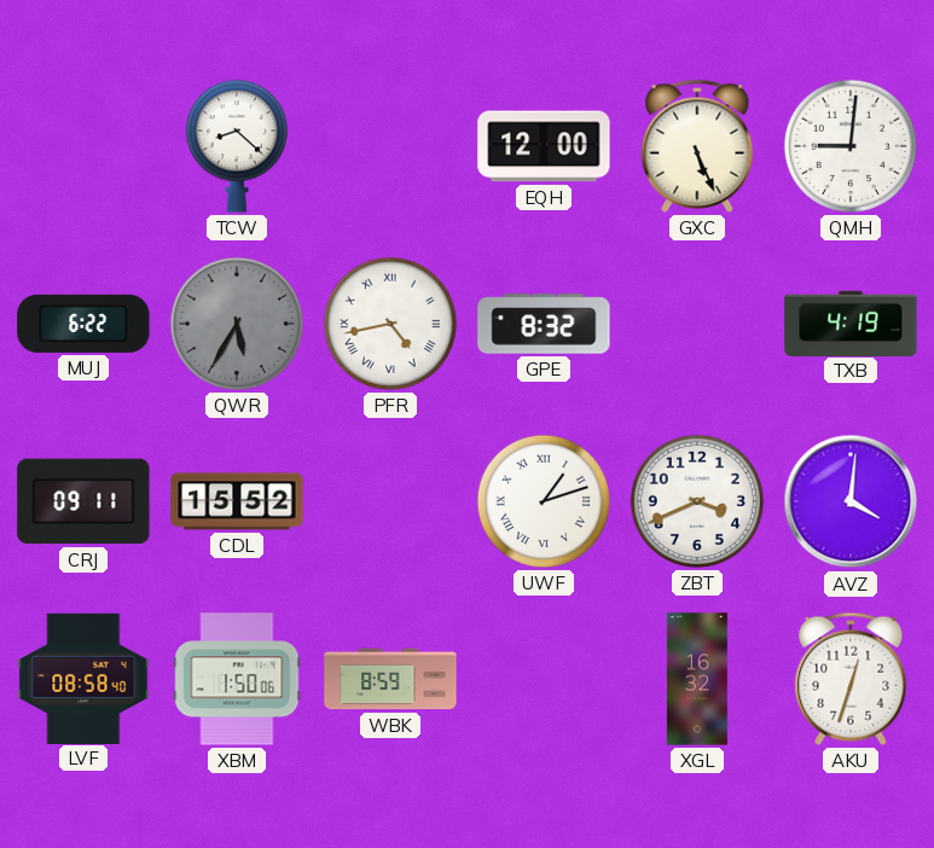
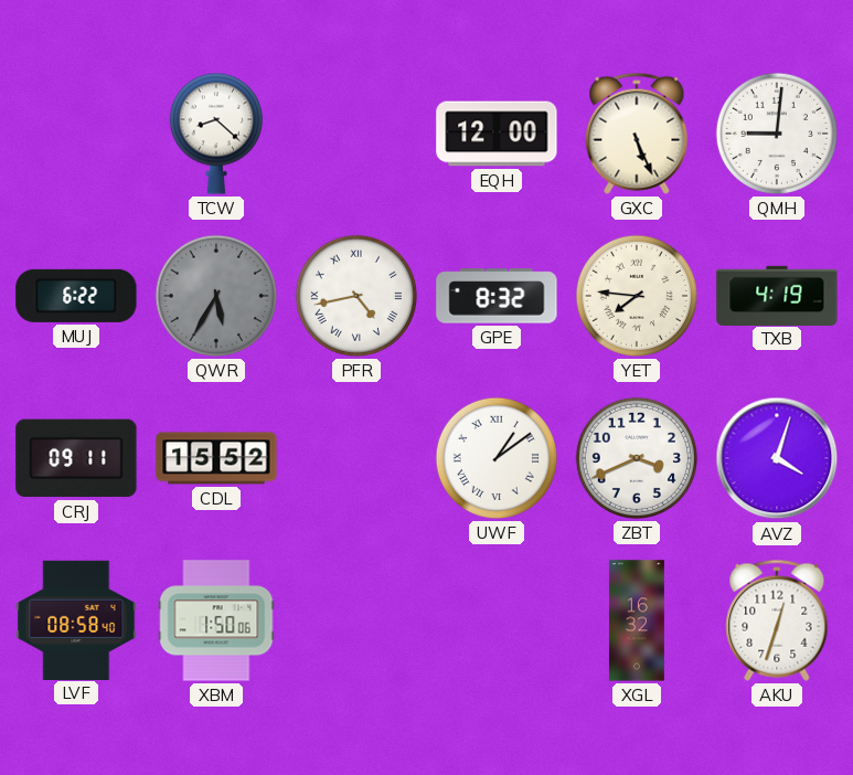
YET: none -> 7:46 (637, 296)
UWF: 1:12 -> 1:09 (497, 458)
AVZ: 4:01 -> 4:03 (777, 458)
WBK: 8:59 -> none (390, 679)
